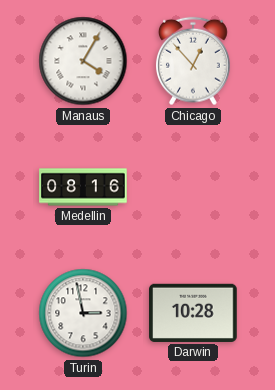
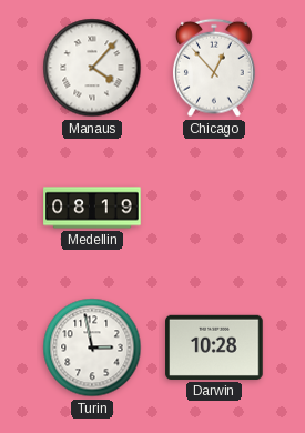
Manaus: 4:05 -> 4:07 (92, 68)
Medellin: 08:16 -> 08:19 (92, 208)
